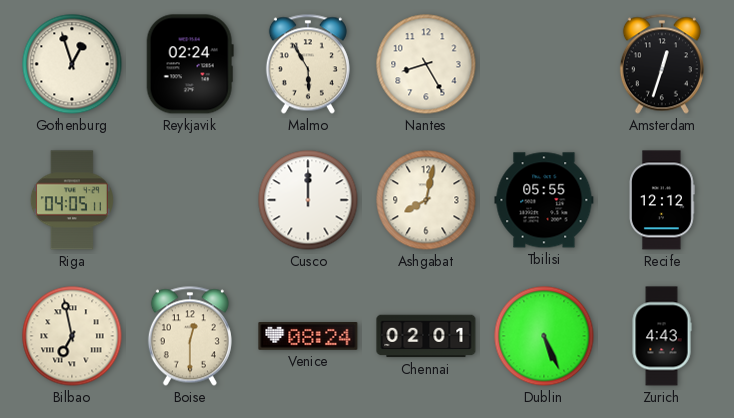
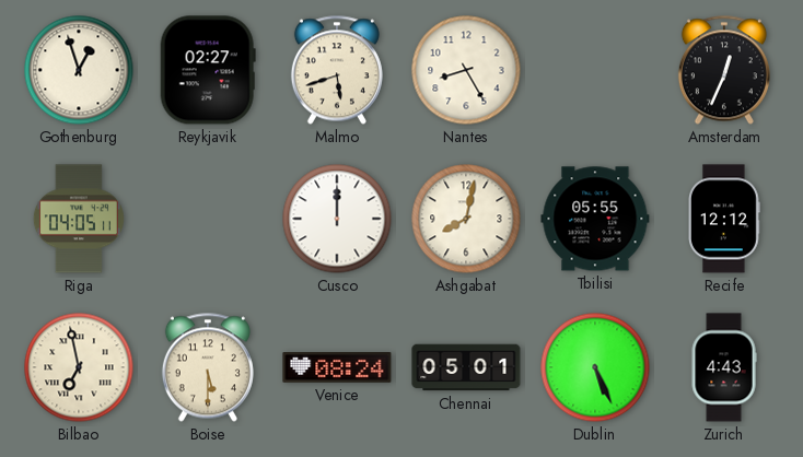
Reykjavik: 02:24 -> 02:27 (208, 70)
Malmo: 5:55 -> 5:42 (337, 70)
Amsterdam: 12:33 -> 12:34 (724, 70)
Boise: 12:30 -> 5:30 (208, 367)
Chennai: 02:01 -> 05:01 (466, 367)
